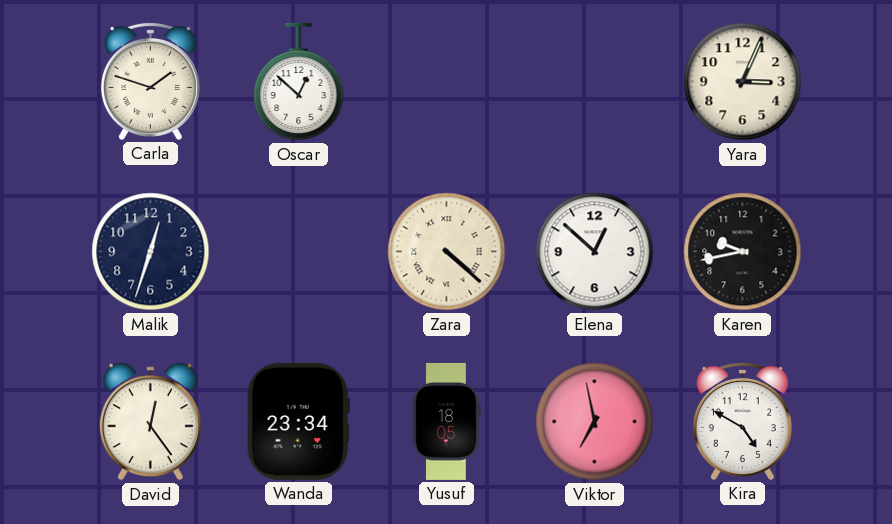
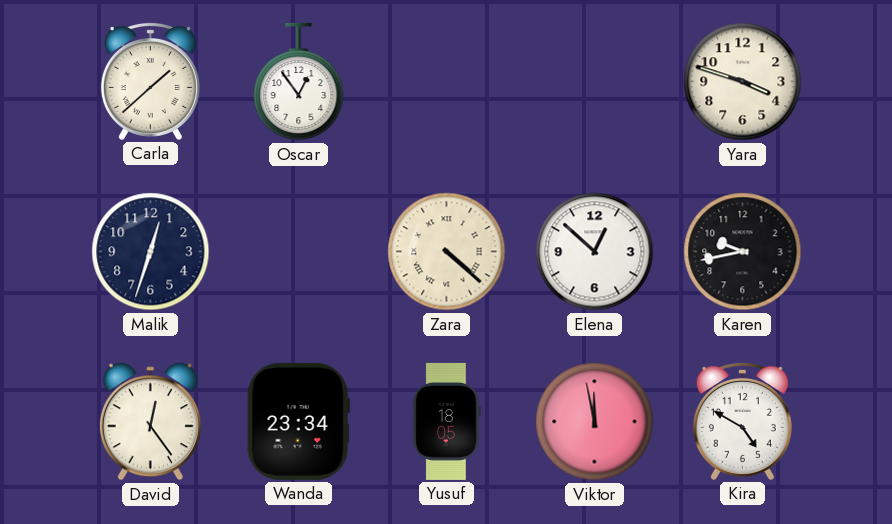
Carla: 1:48 -> 1:38 (150, 81)
Oscar: 12:52 -> 12:54 (299, 82)
Yara: 3:04 -> 3:48 (743, 82)
Viktor: 6:58 -> 11:58 (595, 422)
